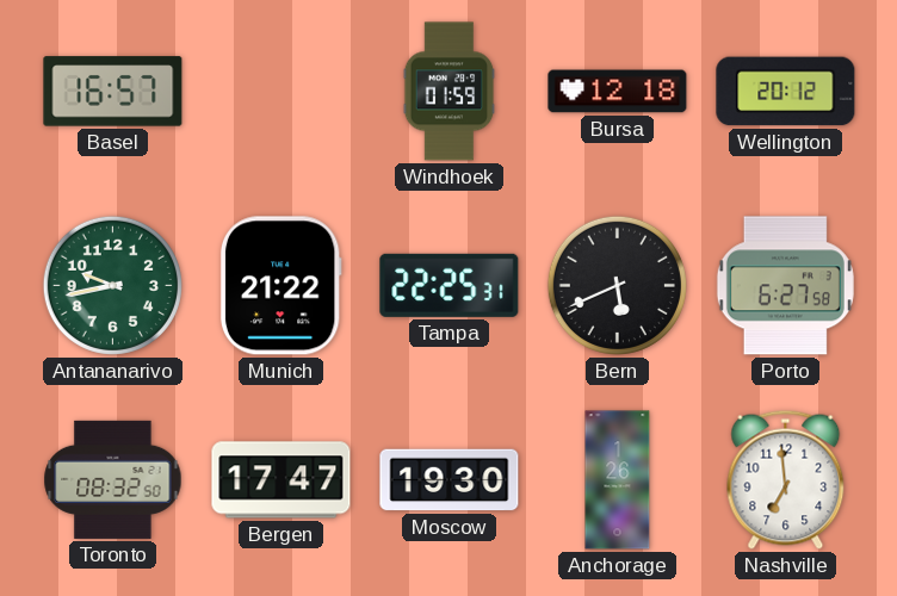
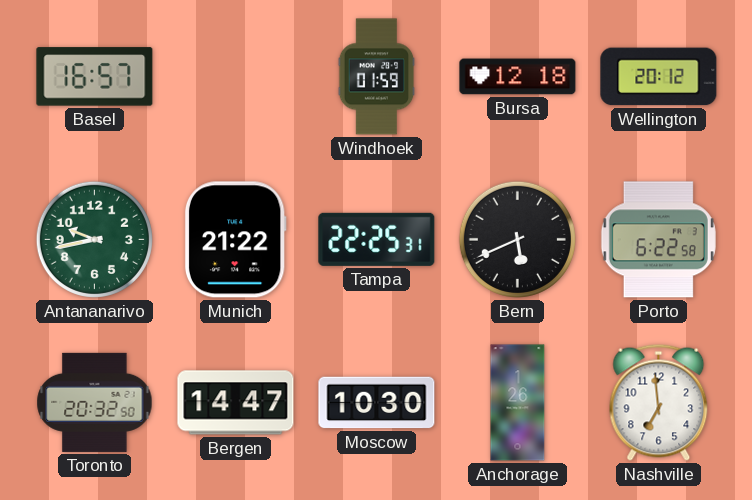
Porto: 6:27 -> 6:22 (658, 240)
Toronto: 08:32 -> 20:32 (95, 402)
Bergen: 17:47 -> 14:47 (236, 403)
Moscow: 19:30 -> 10:30 (377, 403)
